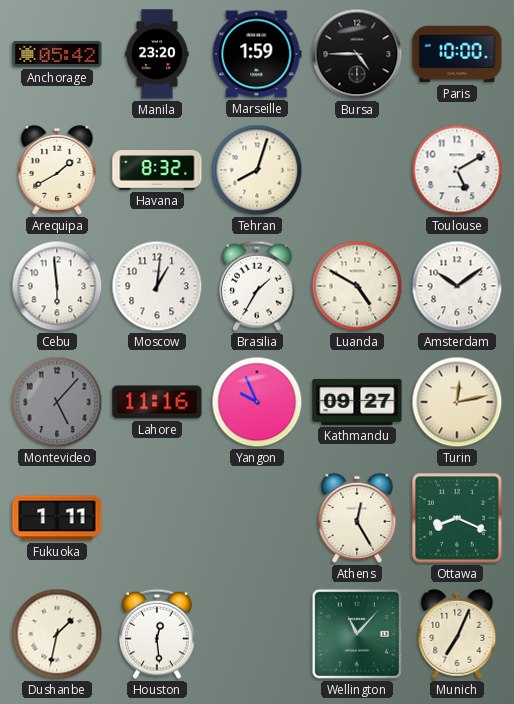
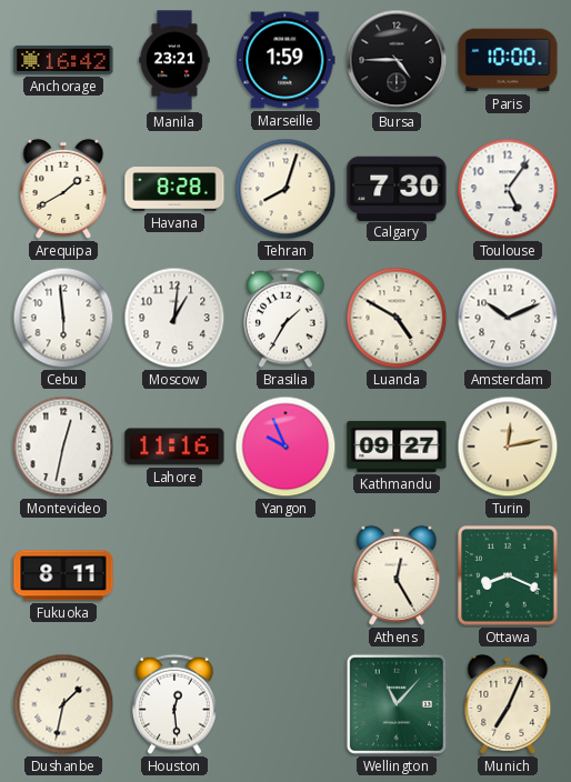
Anchorage: 05:42 -> 16:42 (63, 60)
Manila: 23:20 -> 23:21 (174, 60)
Havana: 8:32 -> 8:28 (174, 189)
Calgary: none -> 7:30 (397, 188)
Toulouse: 5:10 -> 5:06 (508, 189)
Amsterdam: 10:09 -> 10:11 (508, 318)
Montevideo: 5:07 -> 12:32 (63, 447)
Montevideo dial: grey -> white (63, 447)
Fukuoka: 1:11 -> 8:11 (63, 575)
